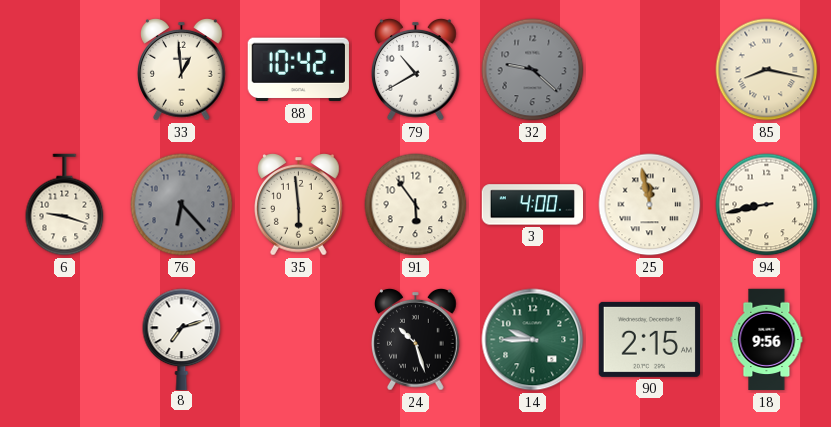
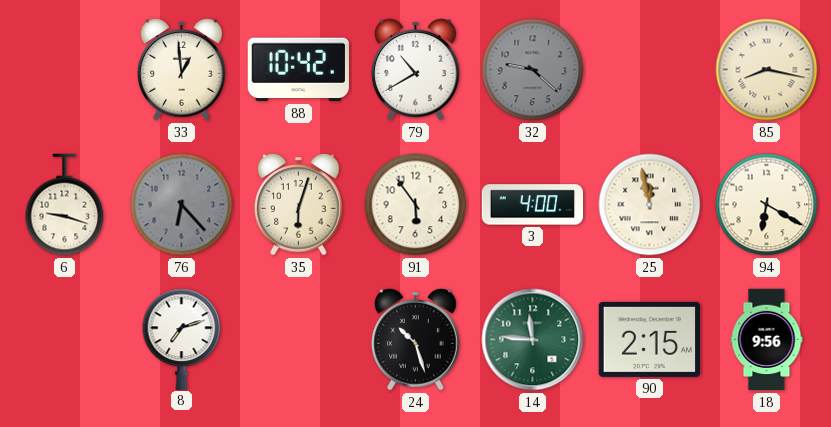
35: 5:59 -> 6:03 (299, 205)
94: 8:43 -> 6:20 (767, 205)
14: 9:45 -> 11:46 (533, 340)
